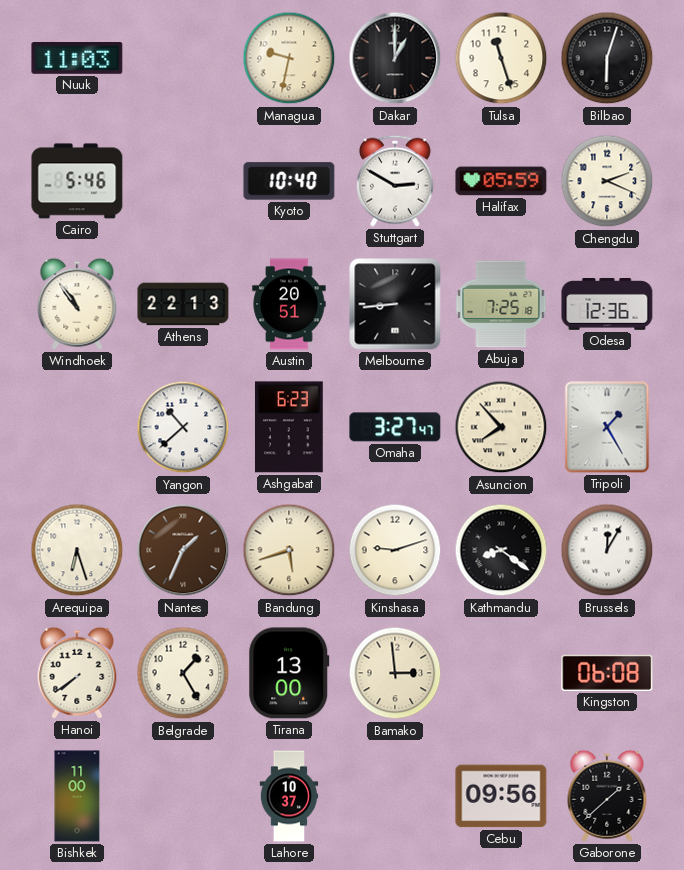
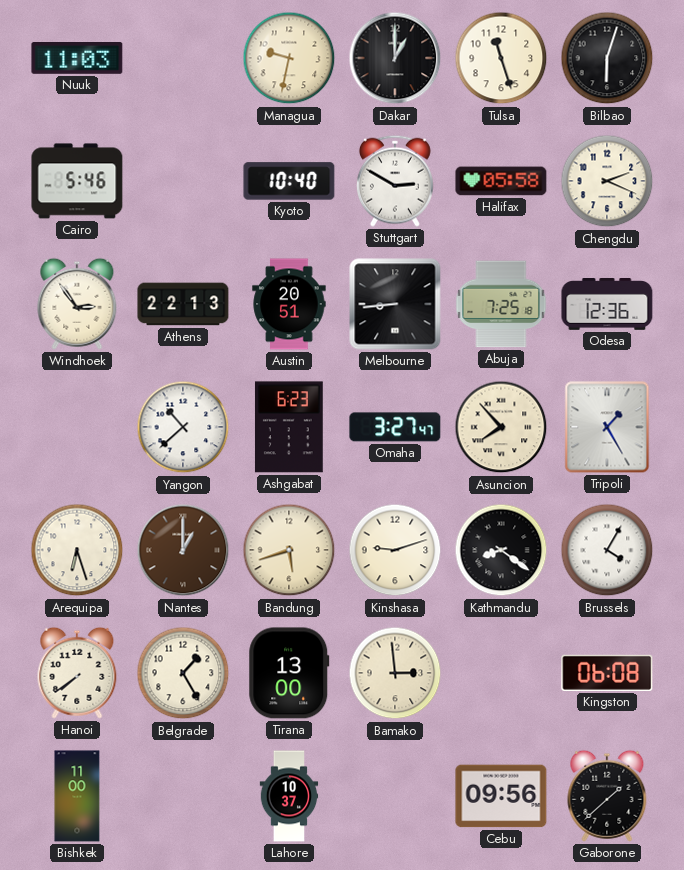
Halifax: 05:59 -> 05:58 (501, 181)
Windhoek: 10:54 -> 2:54 (77, 304)
Nantes: 1:34 -> 1:00 (183, 550)
Brussels: 12:05 -> 4:05 (607, 550)
